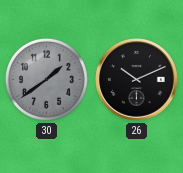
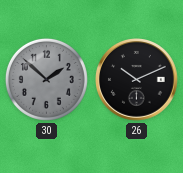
30: 1:39 -> 1:52 (46, 79)
